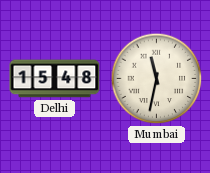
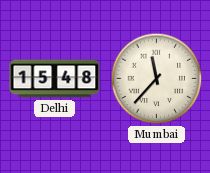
Mumbai: 11:32 -> 11:37 (157, 79)
